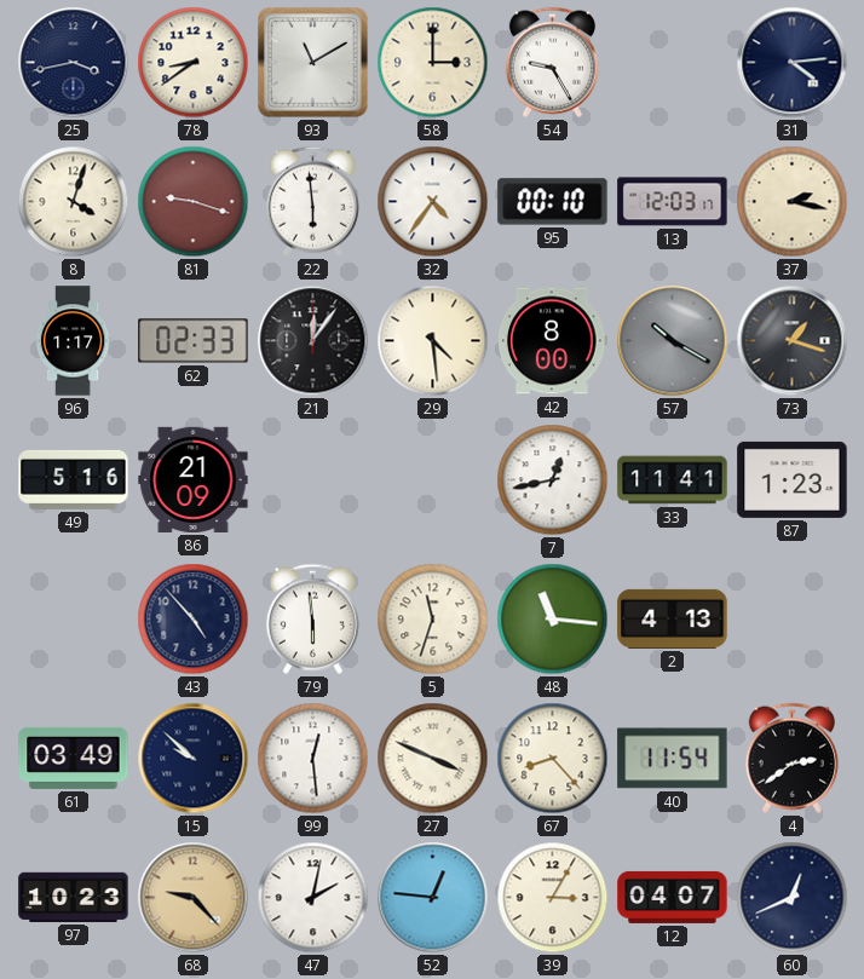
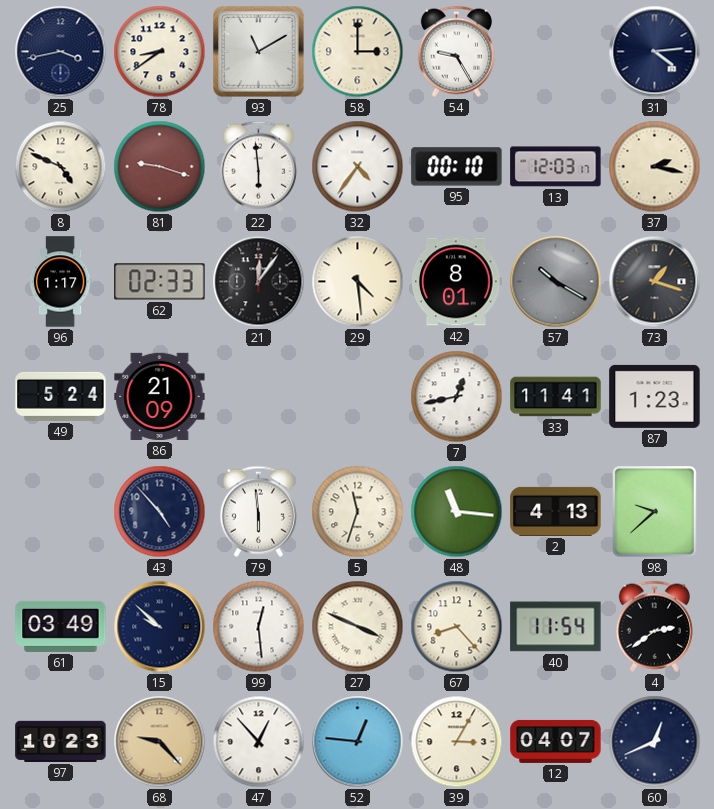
8: 4:03 -> 4:49 (61, 167)
42: 8:00 -> 8:01 (457, 282)
49: 5:16 -> 5:24 (61, 396)
98: none -> 9:38 (655, 512)
47: 2:02 -> 12:53 (259, 742)
